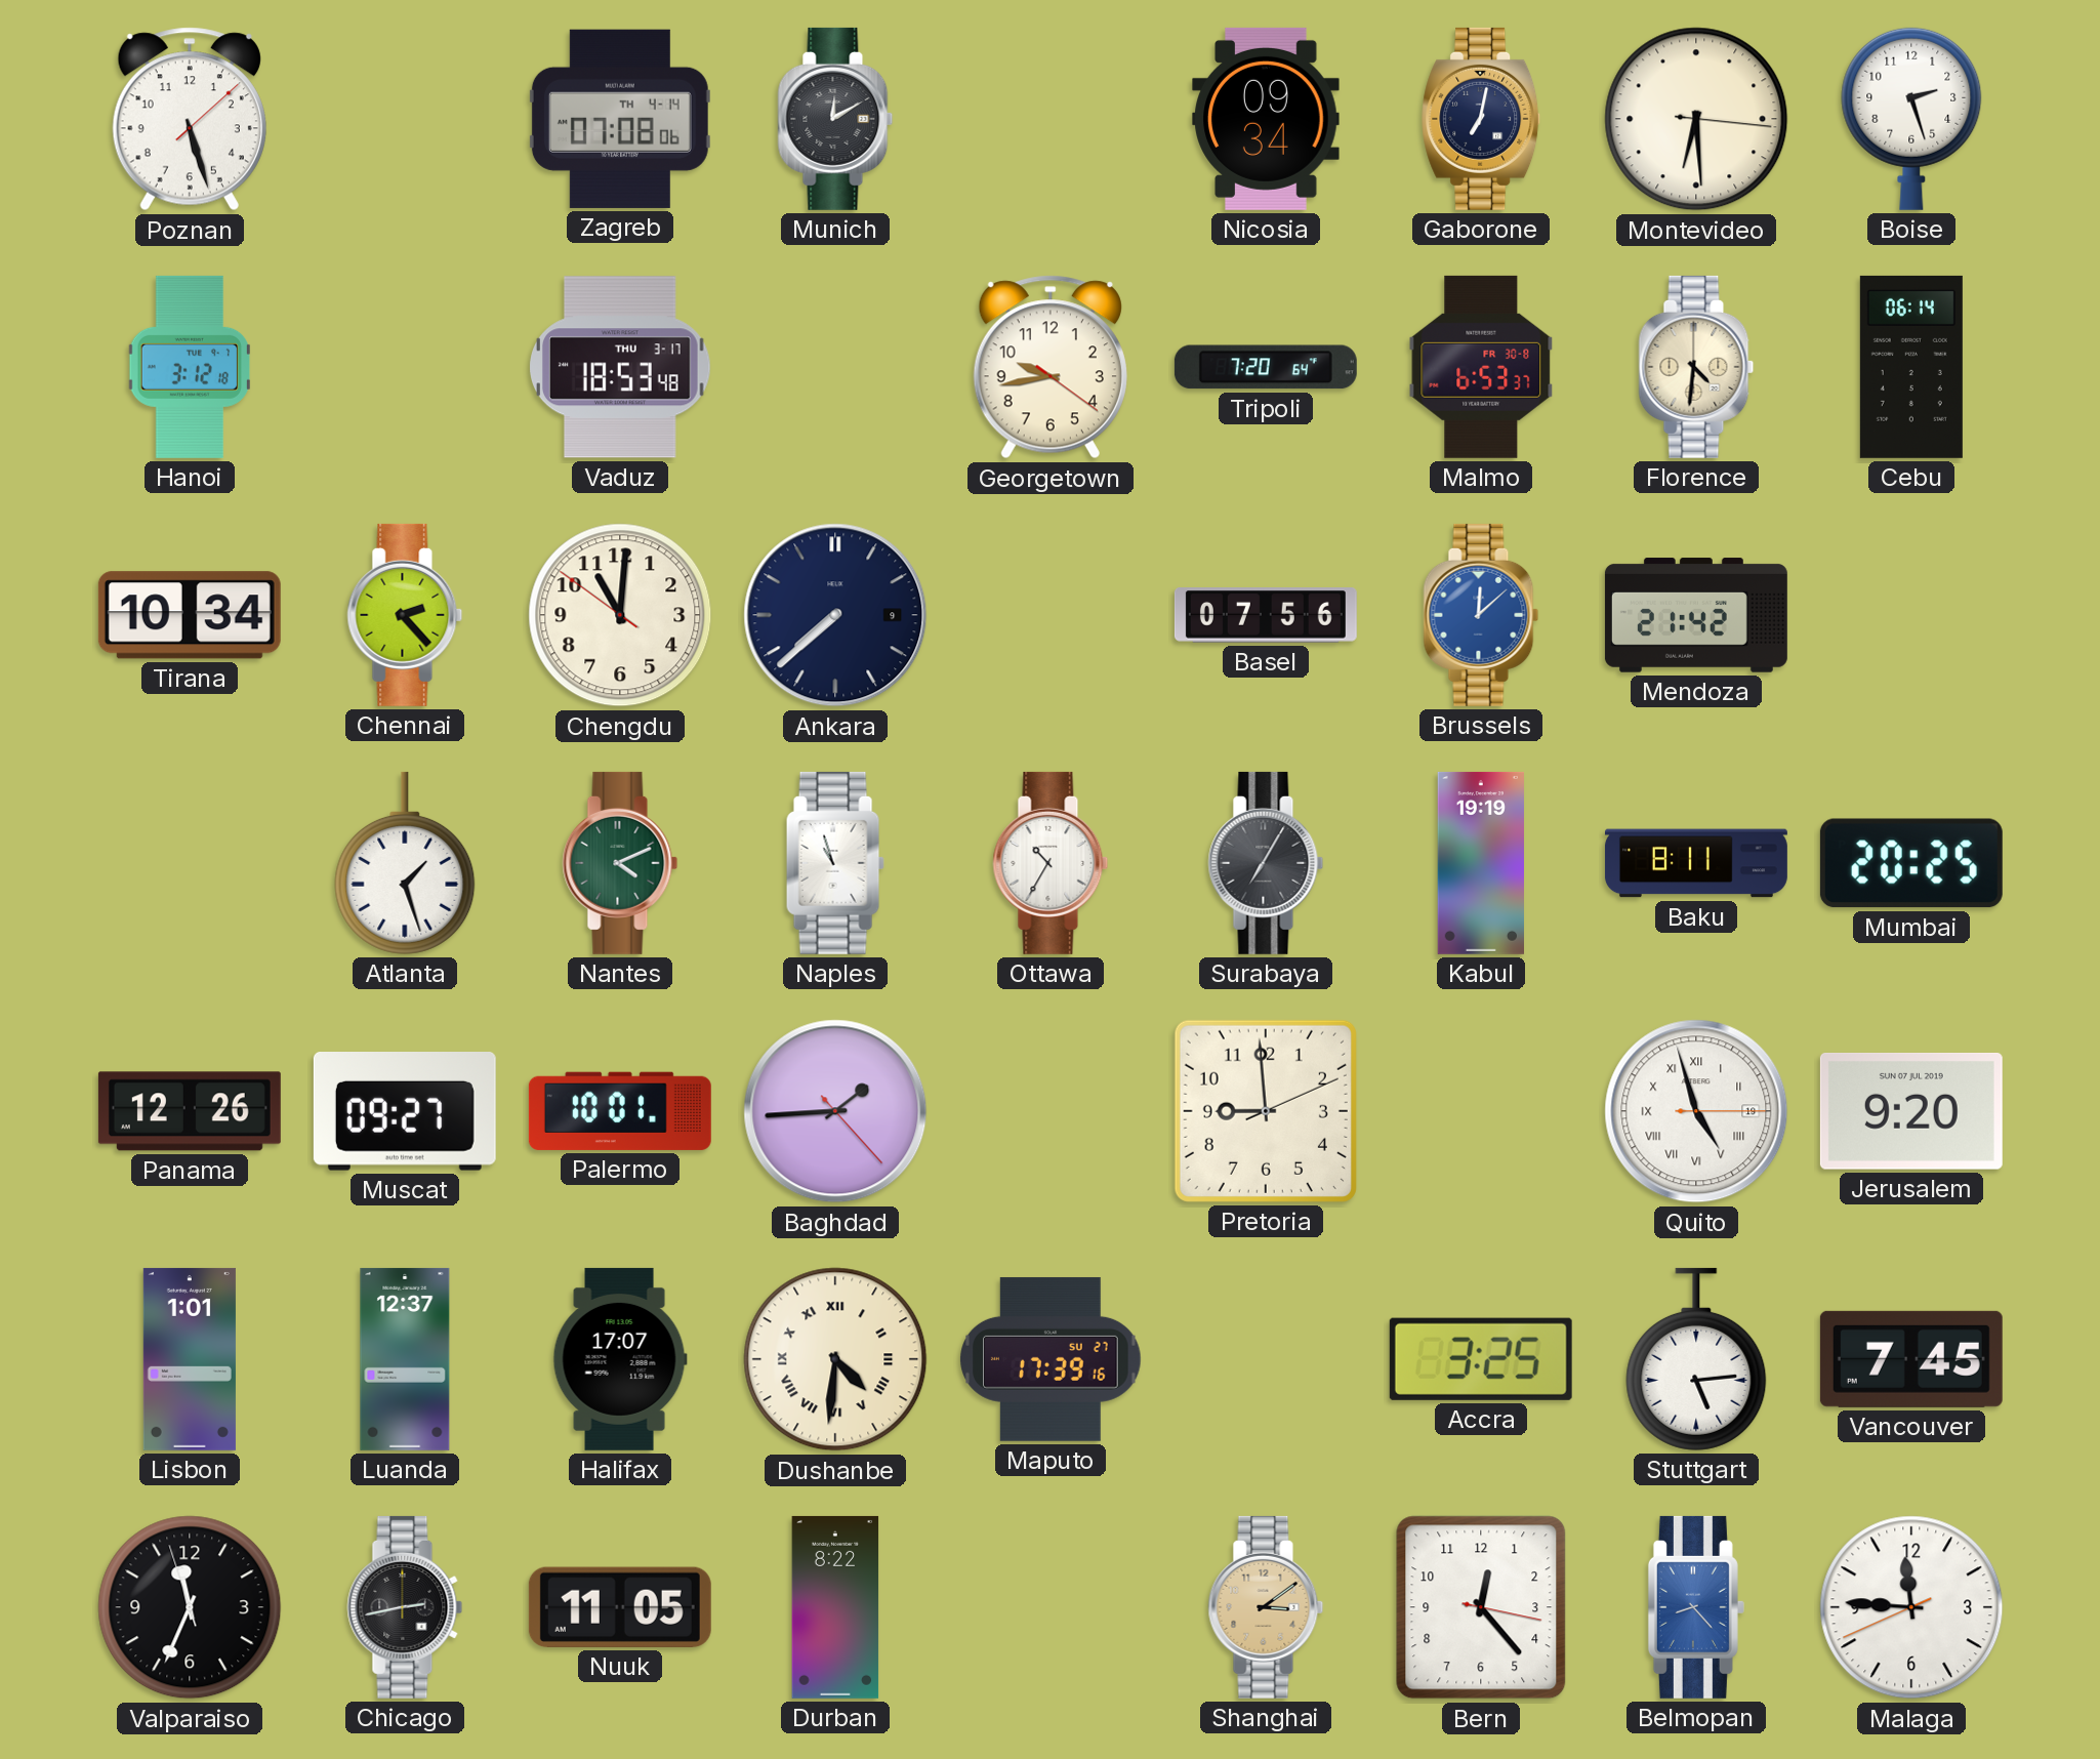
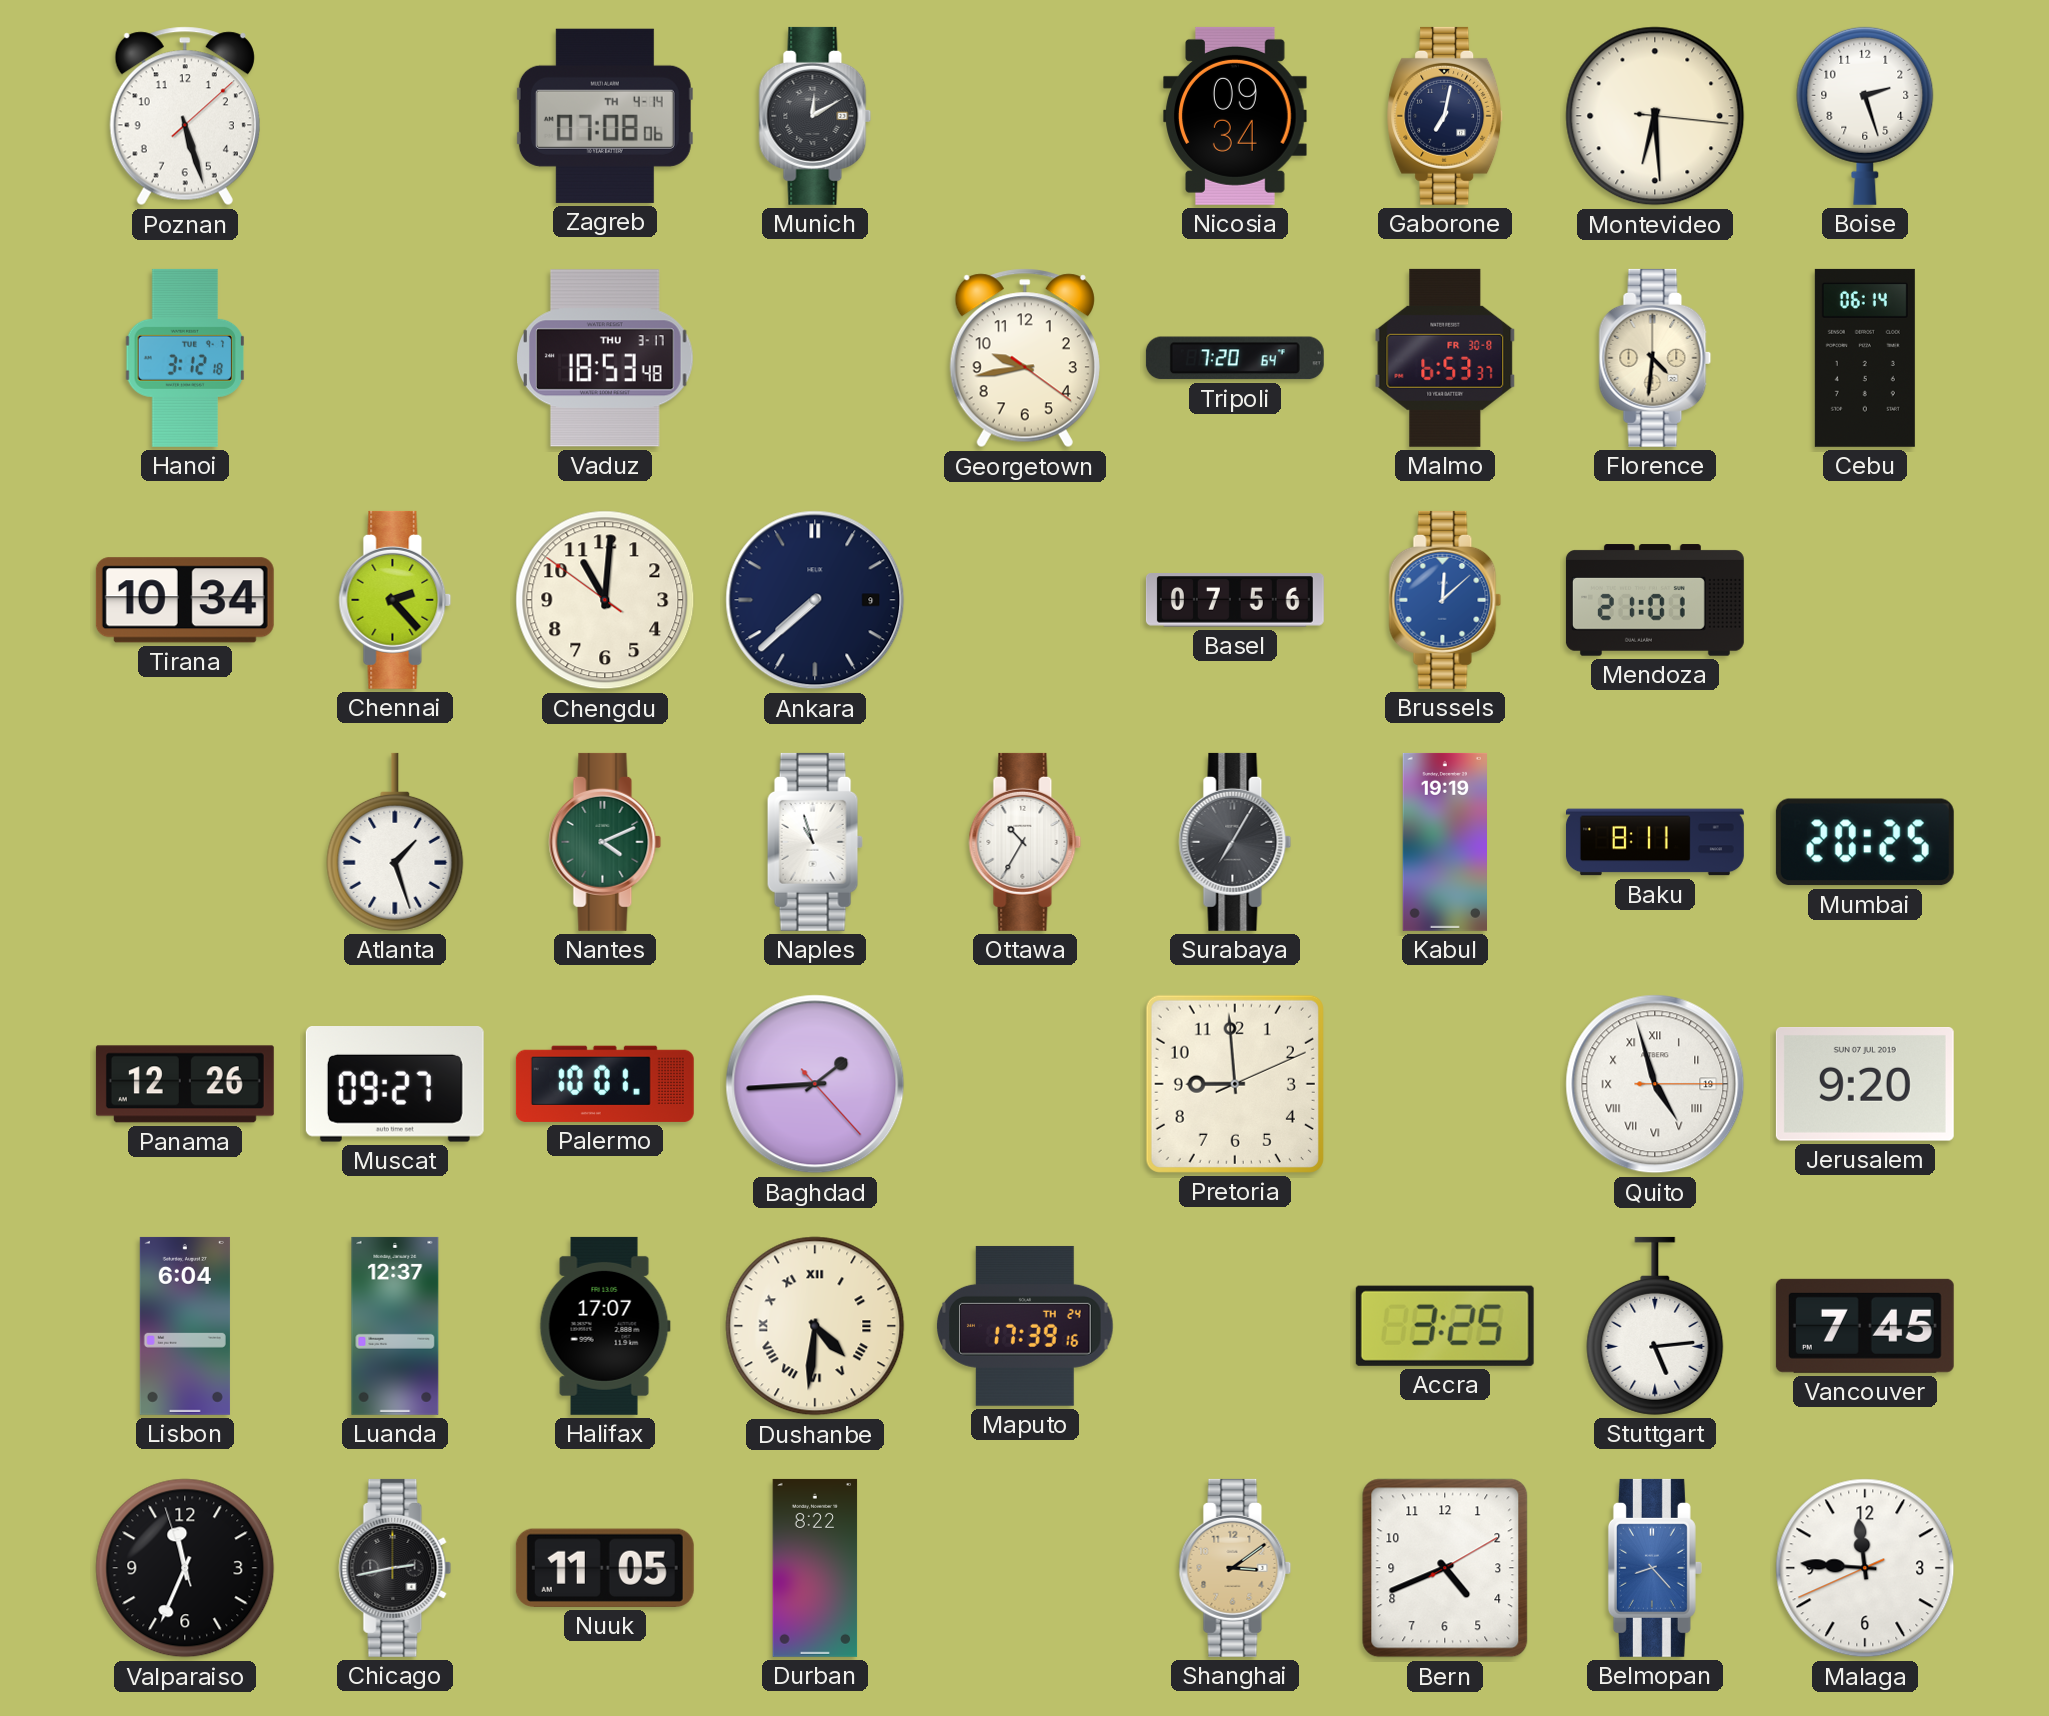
Mendoza: 21:42 -> 21:01 (1655, 600)
Lisbon: 1:01 -> 6:04 (185, 1326)
Maputo date: SU 27 -> TH 24 (1025, 1326)
Bern: 12:23 -> 4:41 (1445, 1568)
